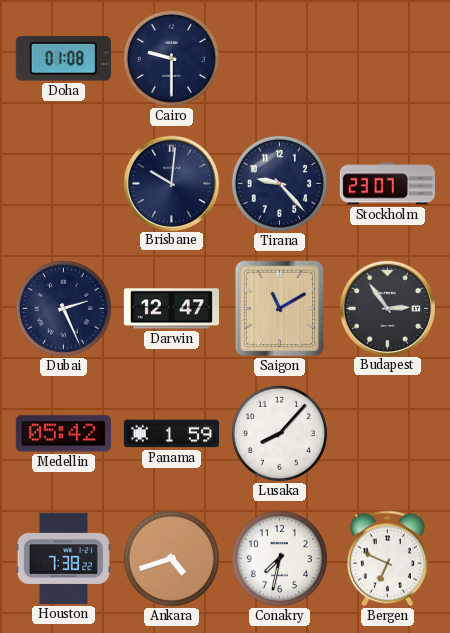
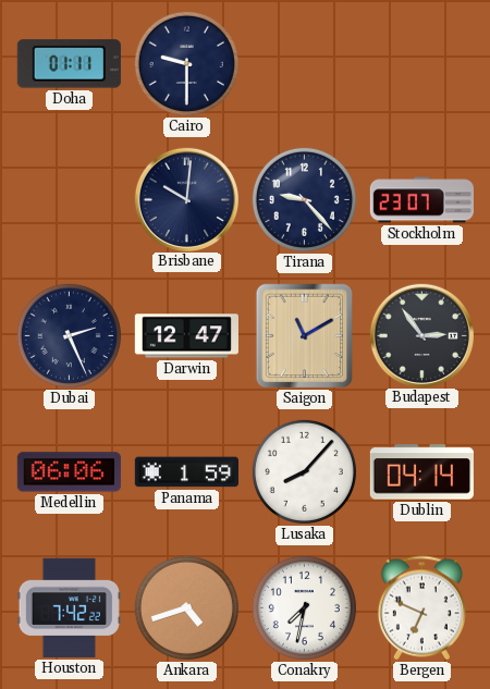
Doha: 01:08 -> 01:11 (69, 64)
Medellin: 05:42 -> 06:06 (69, 472)
Dublin: none -> 04:14 (421, 472)
Houston: 7:38 -> 7:42 (69, 607)
